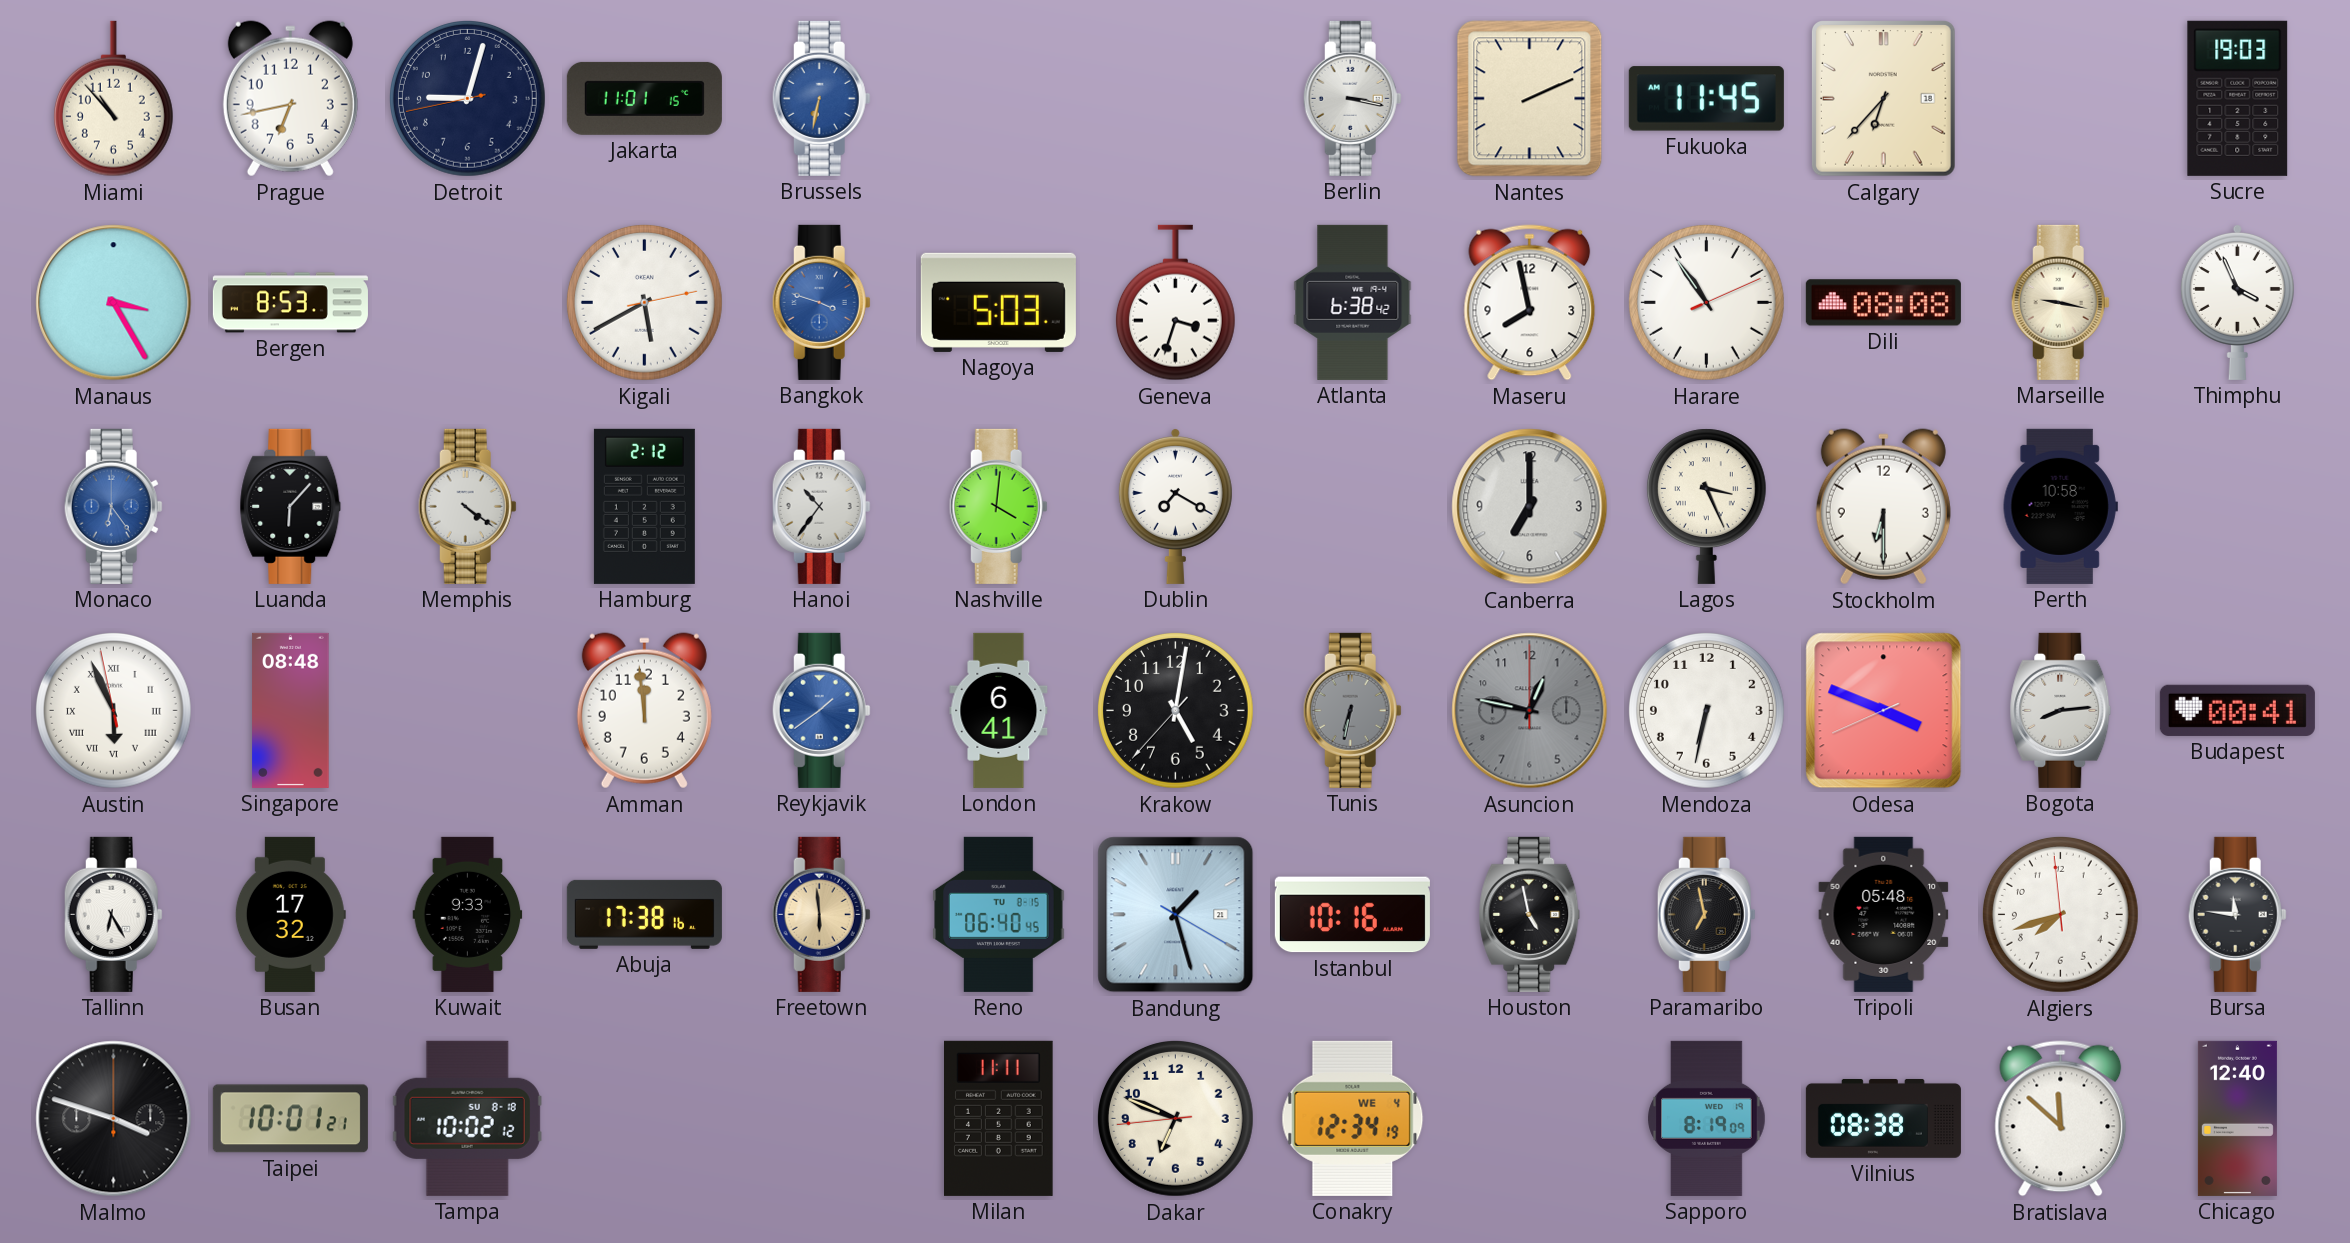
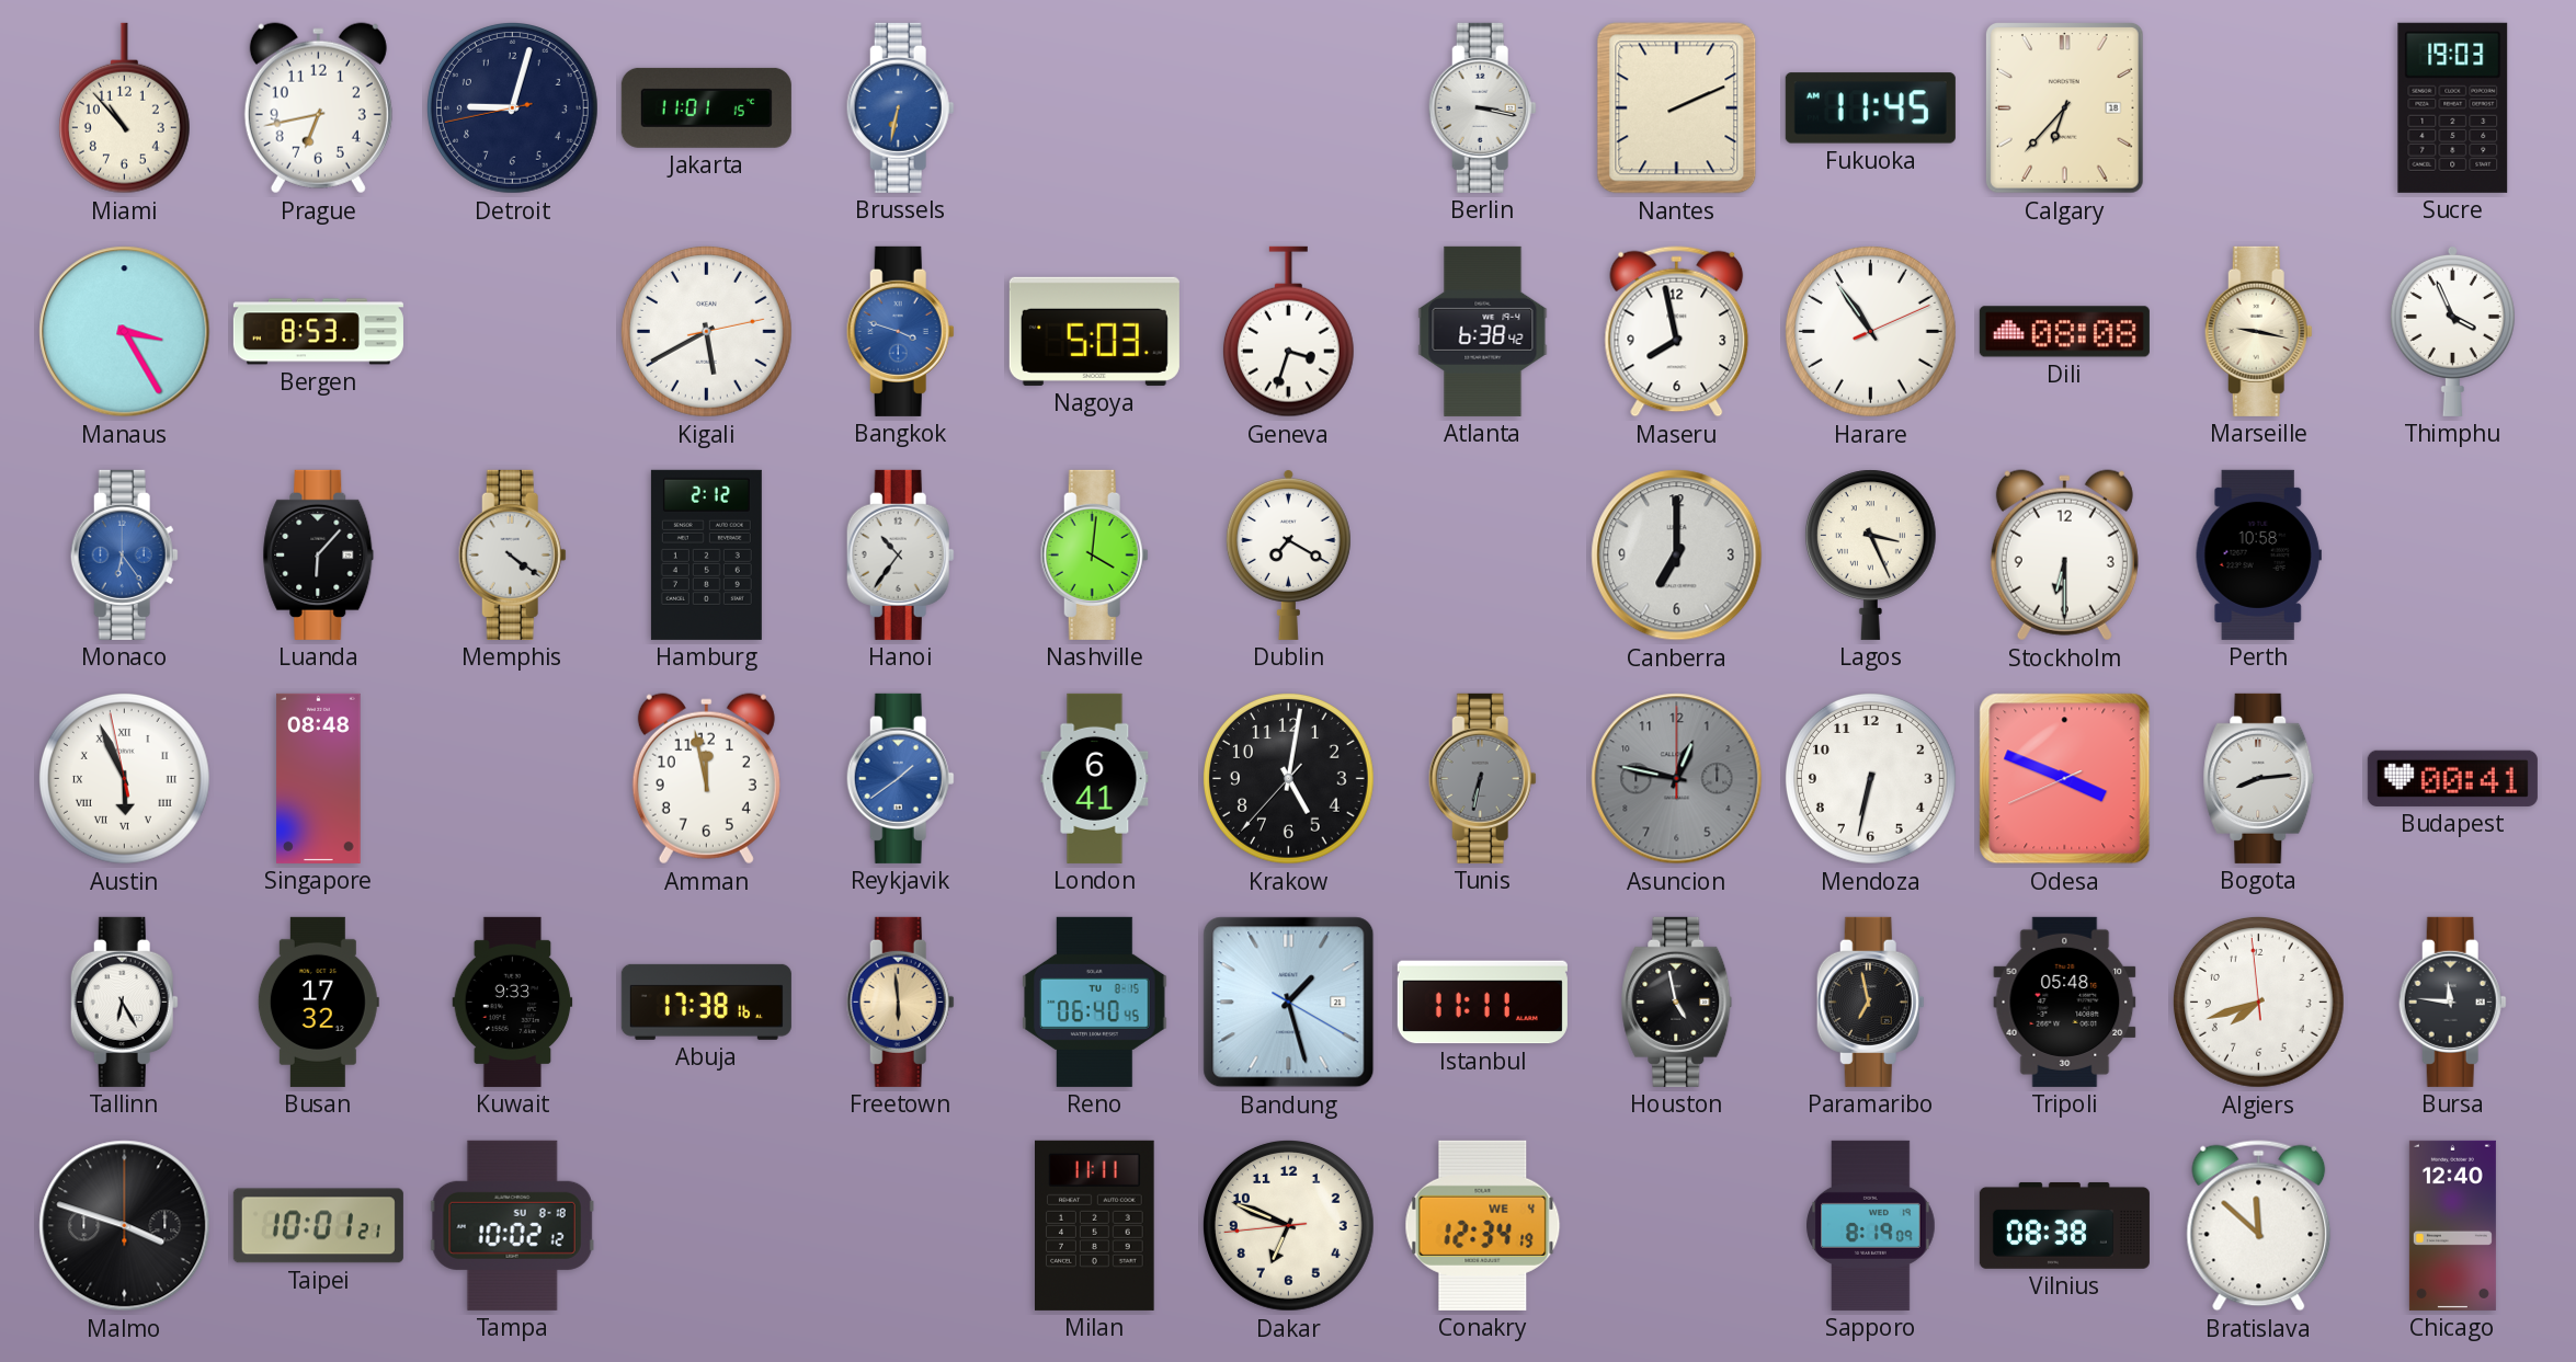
Amman: 11:59 -> 11:58 (706, 779)
Istanbul: 10:16 -> 11:11 (1482, 1003)
